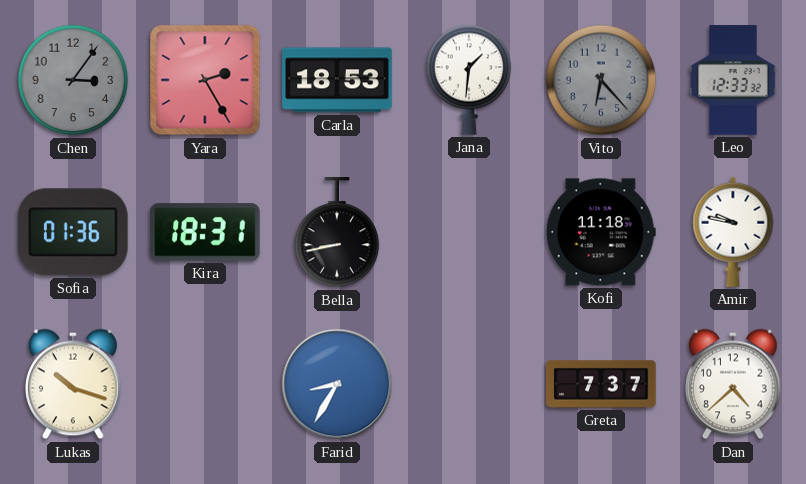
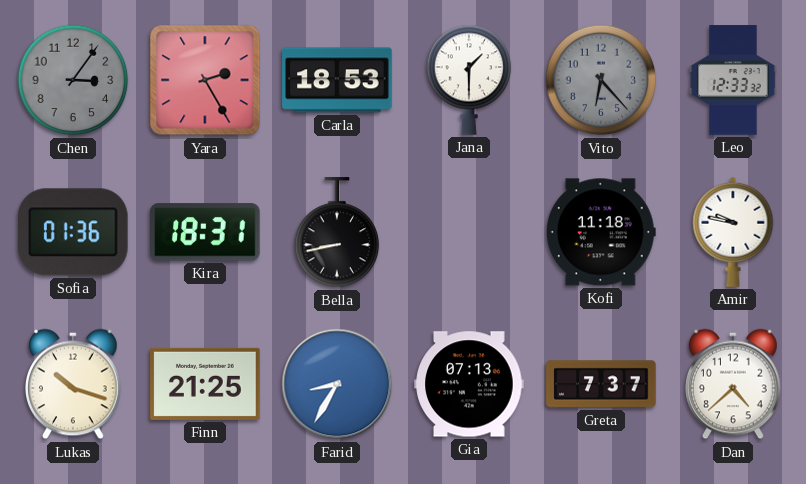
Jana: 1:31 -> 1:30 (469, 80)
Finn: none -> 21:25 (205, 384)
Gia: none -> 07:13 (469, 384)
